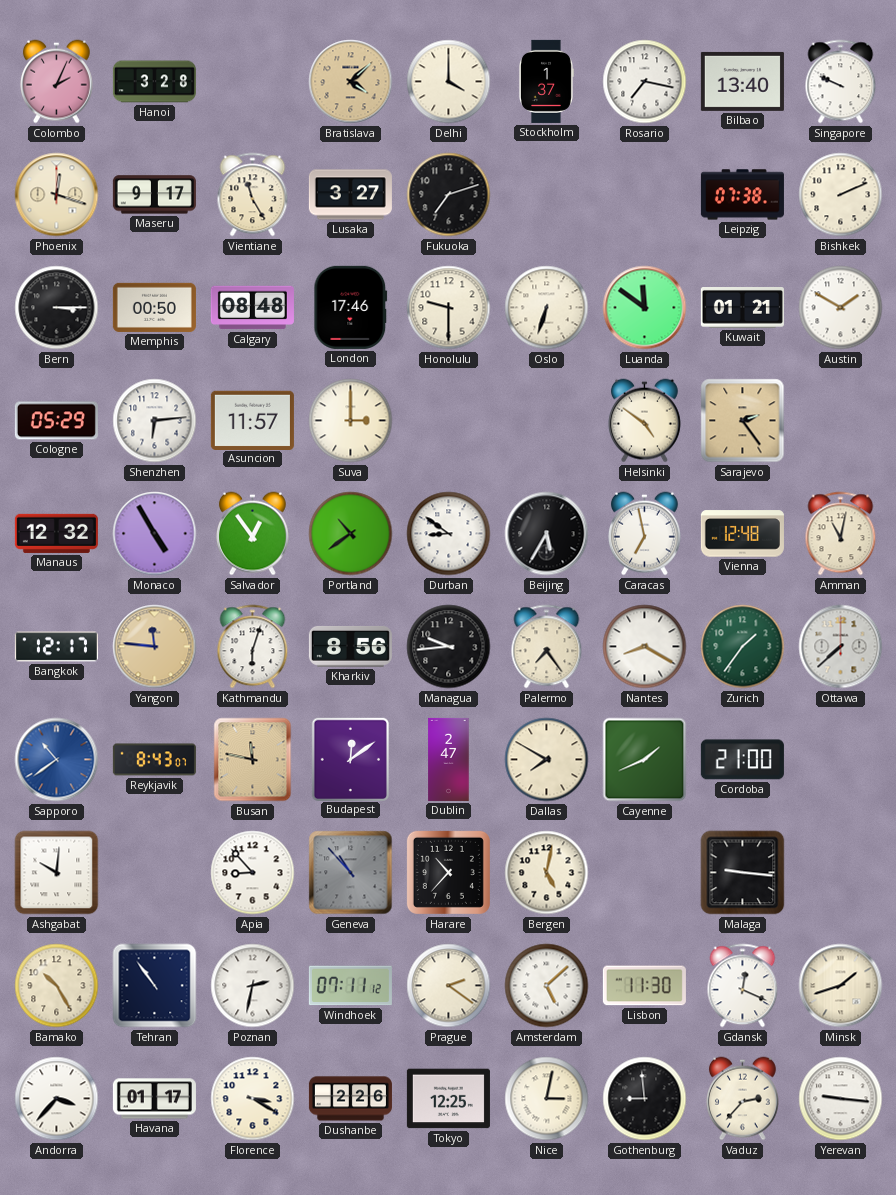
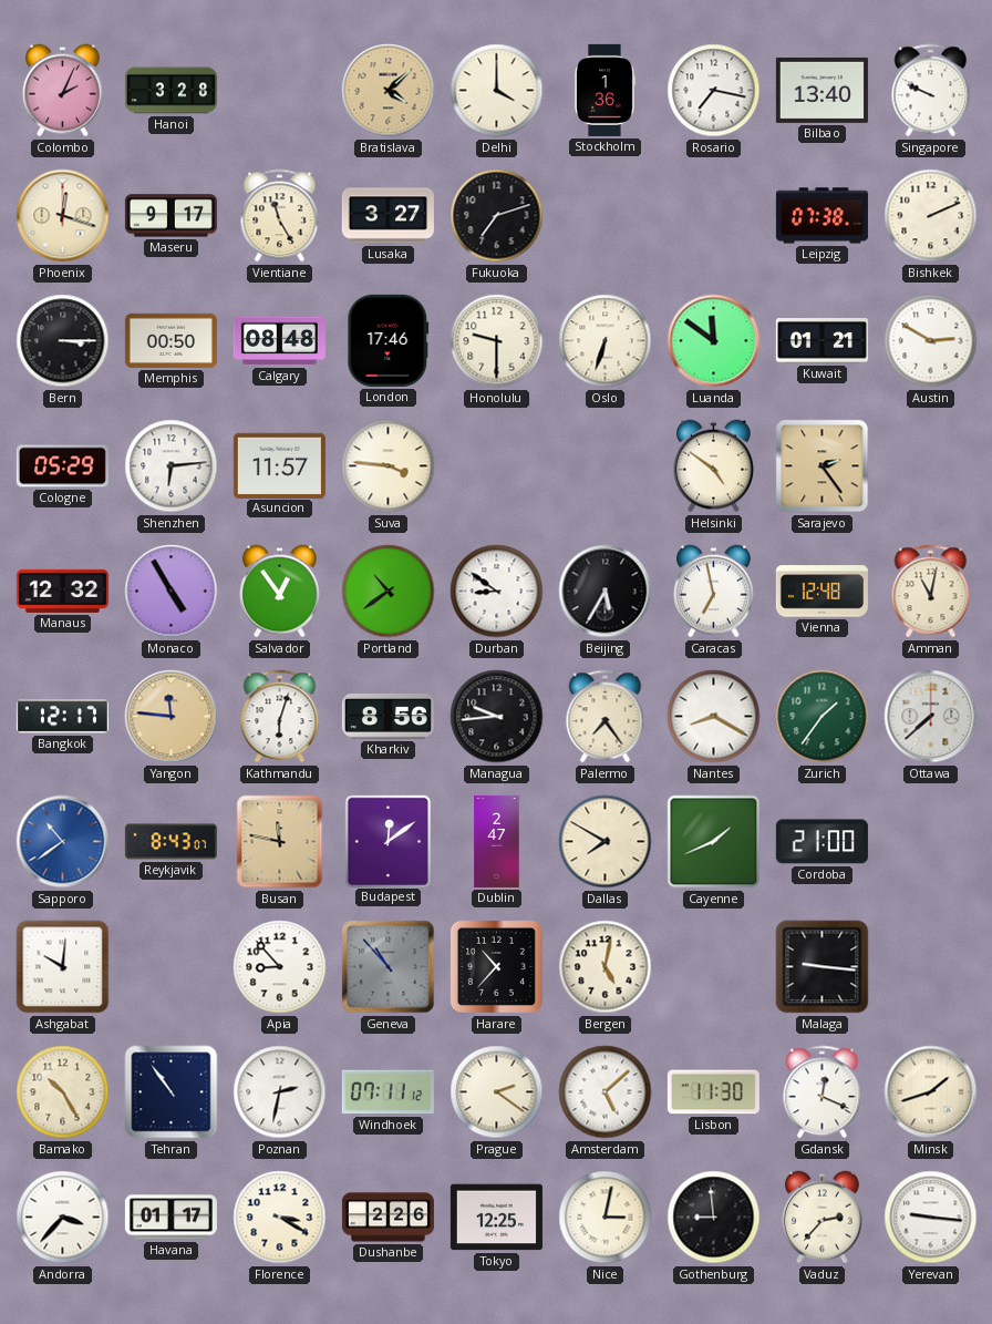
Stockholm: 1:37 -> 1:36 (604, 90)
Austin: 1:50 -> 2:50 (931, 341)
Suva: 3:00 -> 3:46 (389, 466)
